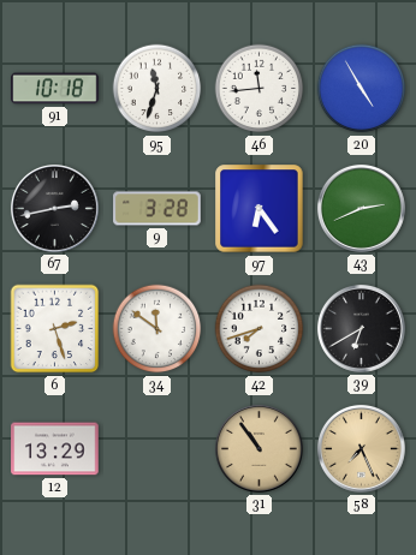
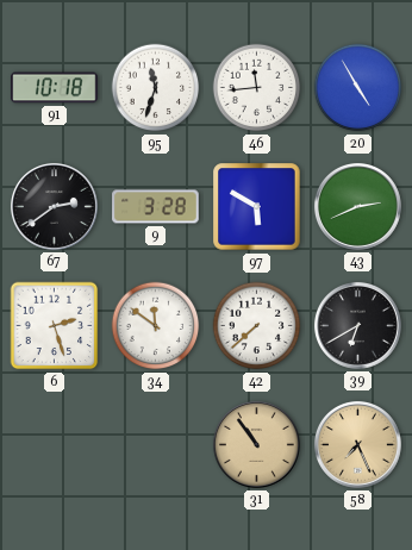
67: 2:43 -> 2:39 (54, 206)
97: 6:24 -> 5:50 (257, 207)
42: 7:42 -> 7:38 (257, 326)
12: 13:29 -> none (55, 449)
